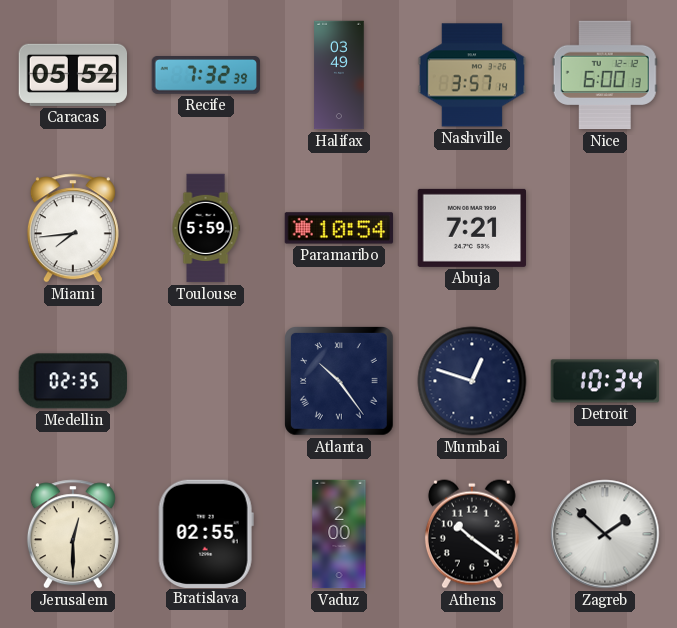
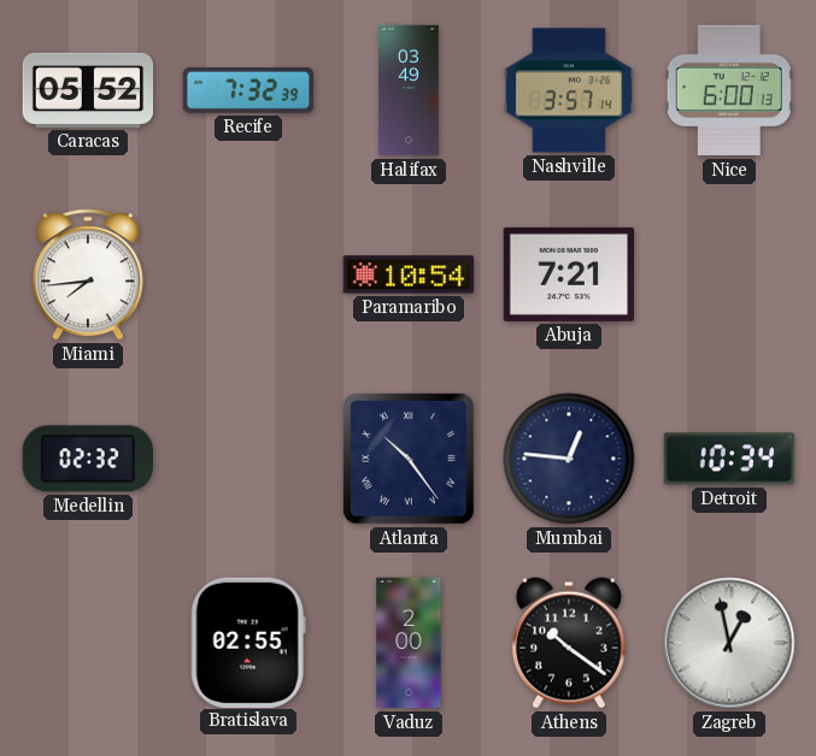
Toulouse: 5:59 -> none (206, 228)
Medellin: 02:35 -> 02:32 (88, 459)
Mumbai: 12:48 -> 12:46 (569, 459)
Jerusalem: 12:30 -> none (73, 534)
Zagreb: 1:52 -> 12:58 (729, 643)
